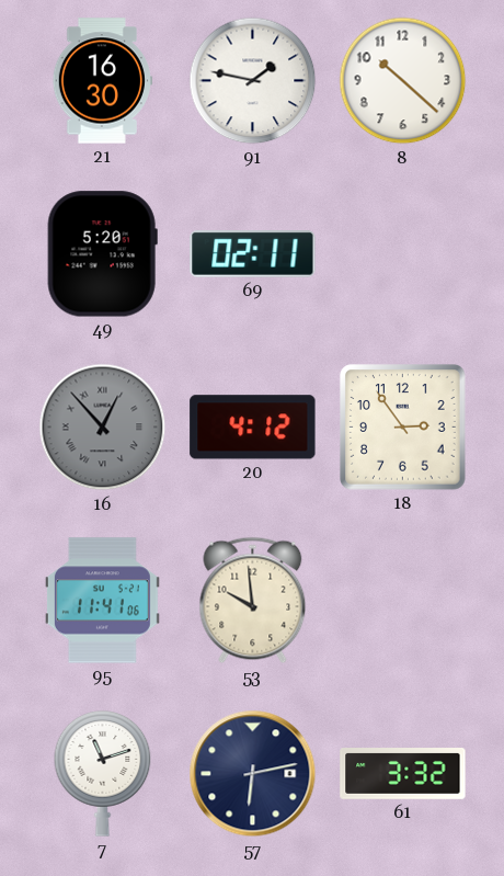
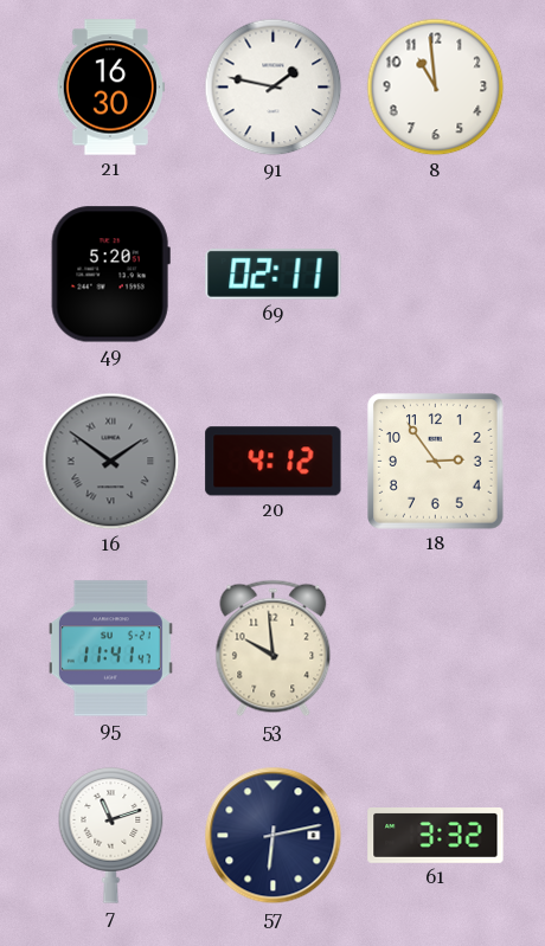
8: 10:22 -> 10:59 (436, 88)
16: 12:53 -> 1:51 (111, 462)
95: 11:41:06 -> 11:41:47 (110, 649)
